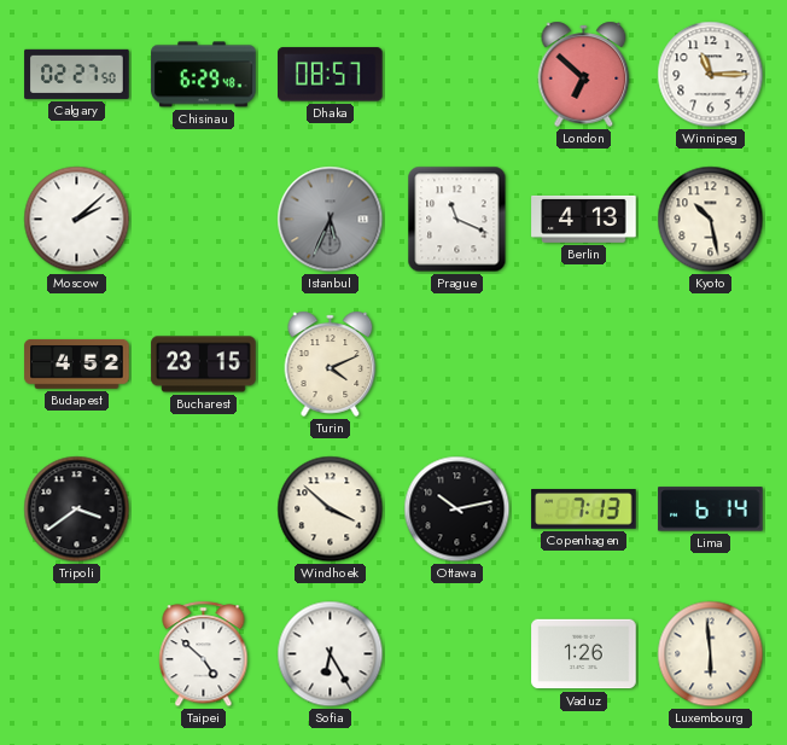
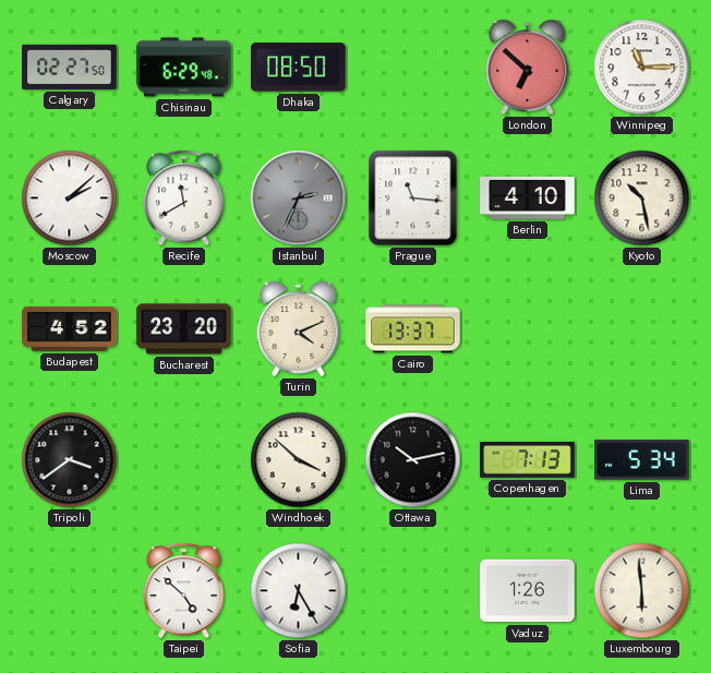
Dhaka: 08:57 -> 08:50 (299, 68)
Recife: none -> 11:40 (184, 199)
Istanbul: 5:34 -> 2:34 (299, 199)
Prague: 11:19 -> 11:16 (413, 199)
Berlin: 4:13 -> 4:10 (528, 197)
Bucharest: 23:15 -> 23:20 (184, 329)
Cairo: none -> 13:37 (413, 329)
Lima: 6:14 -> 5:34 (642, 460)
